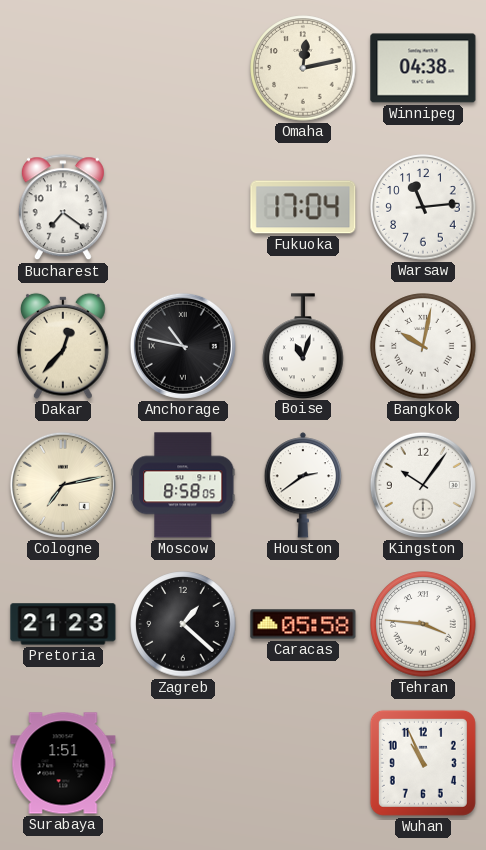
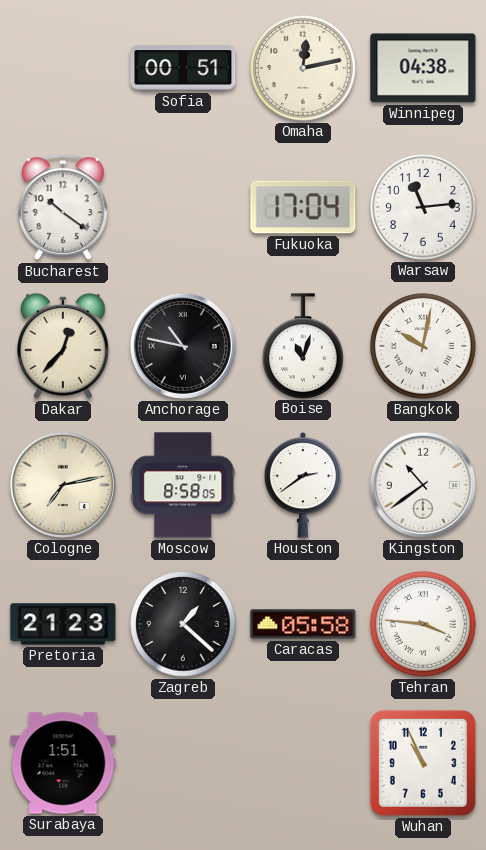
Sofia: none -> 00:51 (183, 68)
Bucharest: 7:21 -> 10:21 (63, 208)
Kingston: 10:06 -> 10:39 (423, 485)
